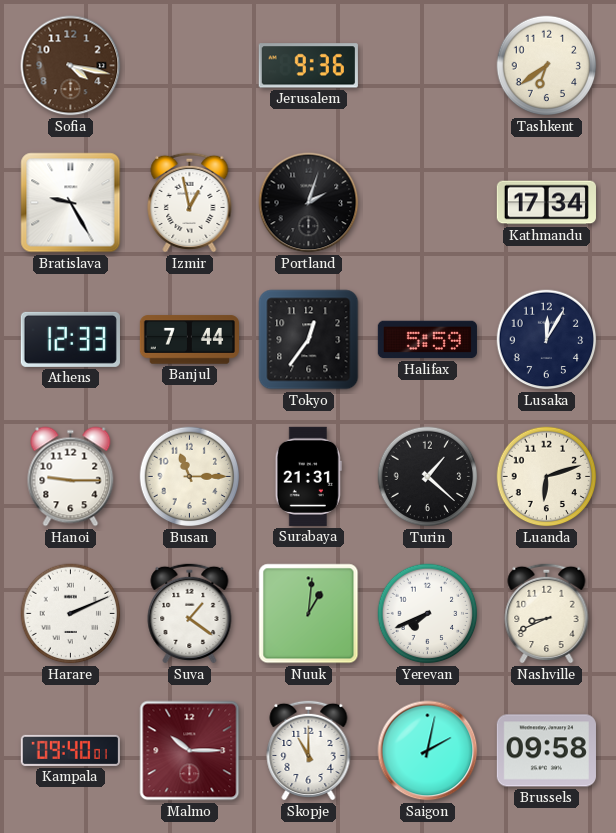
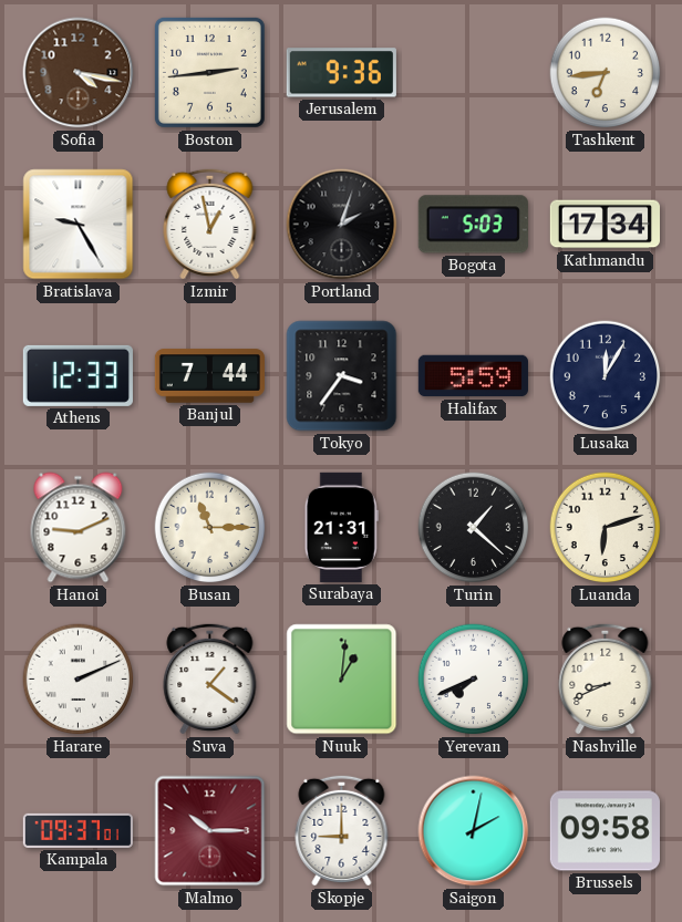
Boston: none -> 2:44 (209, 72)
Tashkent: 6:39 -> 6:44 (606, 73)
Bogota: none -> 5:03 (473, 225)
Tokyo: 12:36 -> 3:36 (342, 376)
Hanoi: 9:15 -> 9:11 (79, 528)
Kampala: 09:40 -> 09:37 (77, 830)
Skopje: 11:00 -> 9:00 (342, 830)
